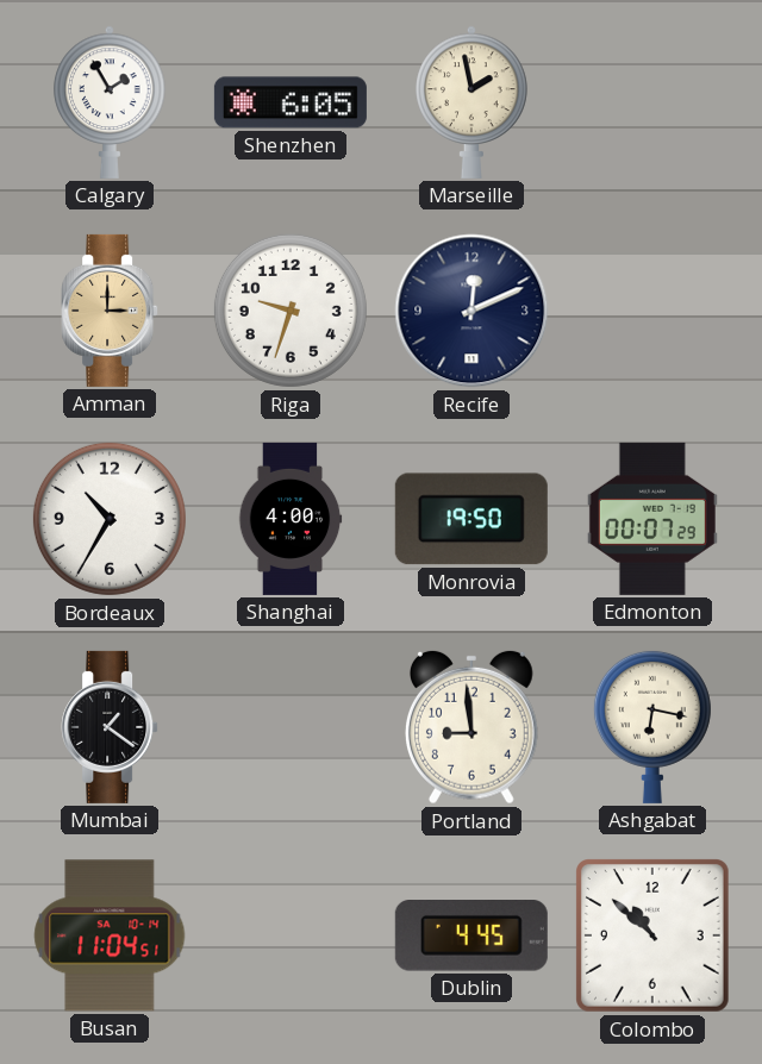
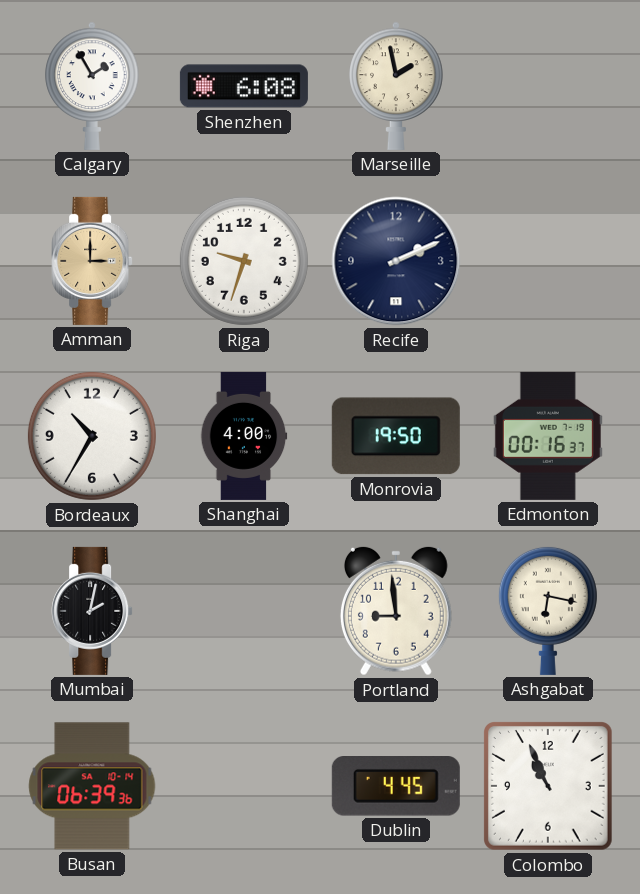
Shenzhen: 6:05 -> 6:08 (244, 86)
Recife: 12:11 -> 2:11 (396, 261)
Edmonton: 00:07 -> 00:16 (548, 436)
Mumbai: 1:21 -> 2:02 (92, 611)
Busan: 11:04 -> 06:39 (92, 786)
Colombo: 10:52 -> 10:56 (549, 787)
